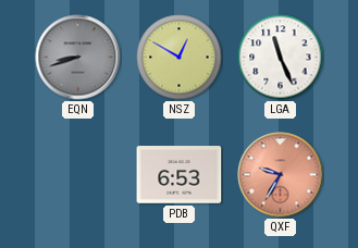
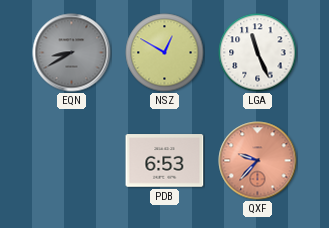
EQN: 8:42 -> 8:40 (72, 53)
QXF: 9:35 -> 9:37 (258, 161)
